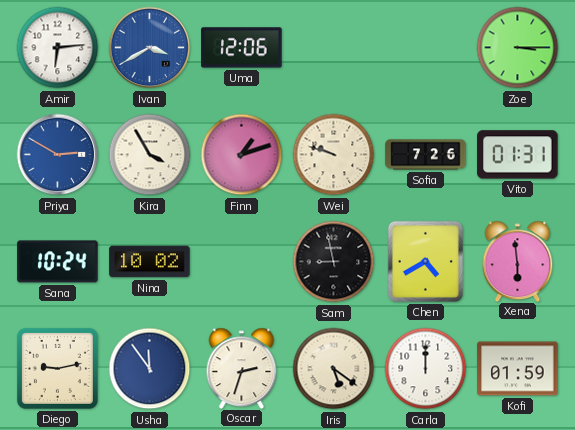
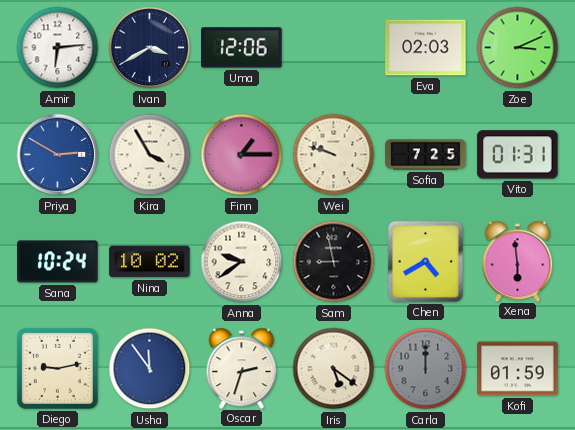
Ivan dial: blue -> navy (150, 48)
Eva: none -> 02:03 (426, 48)
Zoe: 3:15 -> 3:11 (518, 48)
Finn: 1:12 -> 1:15 (242, 155)
Sofia: 7:26 -> 7:25 (426, 155)
Anna: none -> 9:39 (242, 262)
Carla dial: white -> grey (426, 369)
